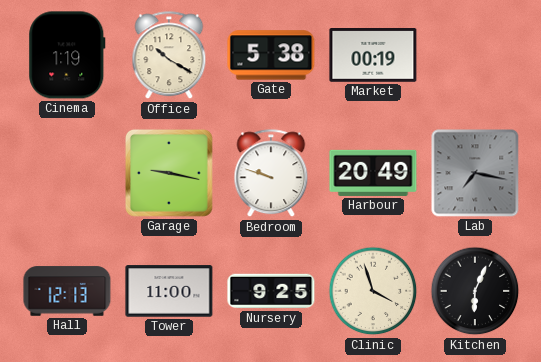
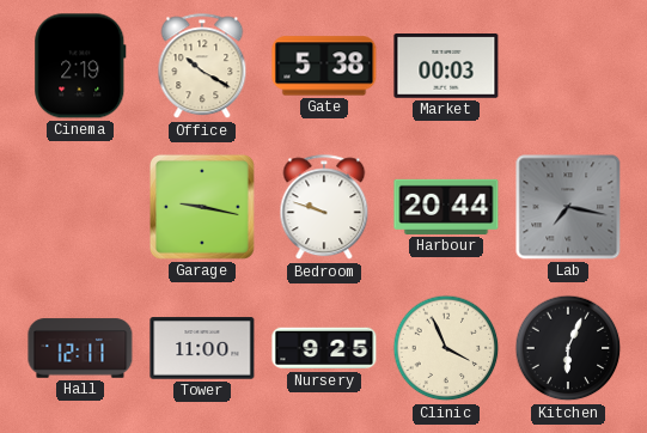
Cinema: 1:19 -> 2:19 (80, 66)
Market: 00:19 -> 00:03 (446, 67)
Harbour: 20:49 -> 20:44 (446, 207)
Hall: 12:13 -> 12:11 (80, 348)
Clinic: 3:57 -> 3:56 (446, 348)
